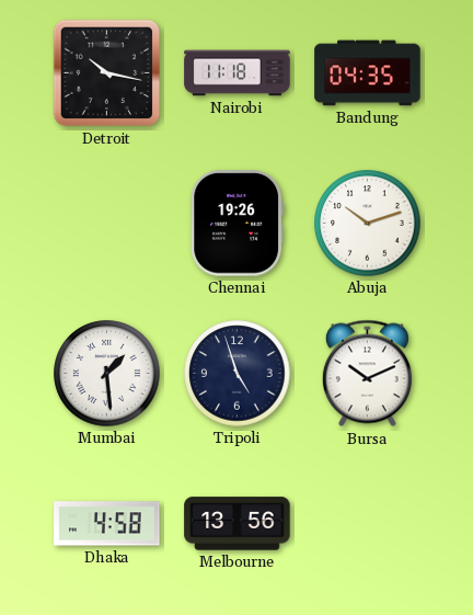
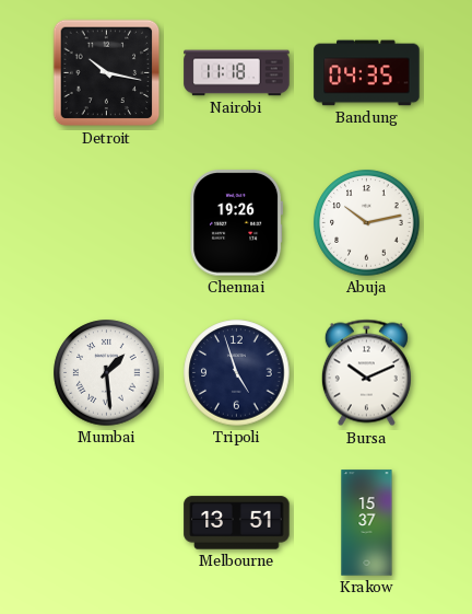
Abuja: 10:12 -> 10:13 (367, 223)
Dhaka: 4:58 -> none (107, 524)
Melbourne: 13:56 -> 13:51 (237, 523)
Krakow: none -> 15:37 (367, 523)
